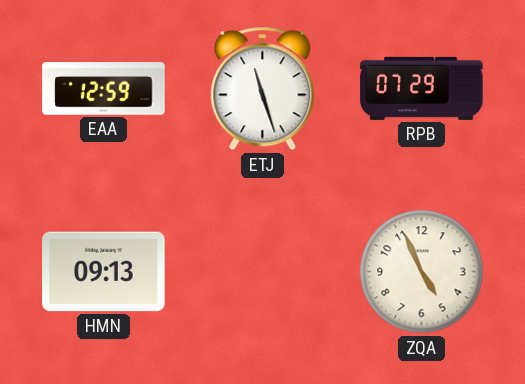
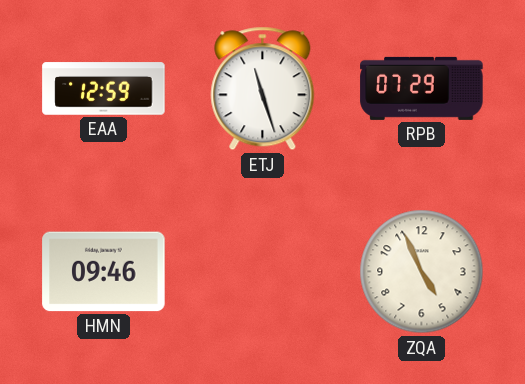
HMN: 09:13 -> 09:46 (104, 272)
